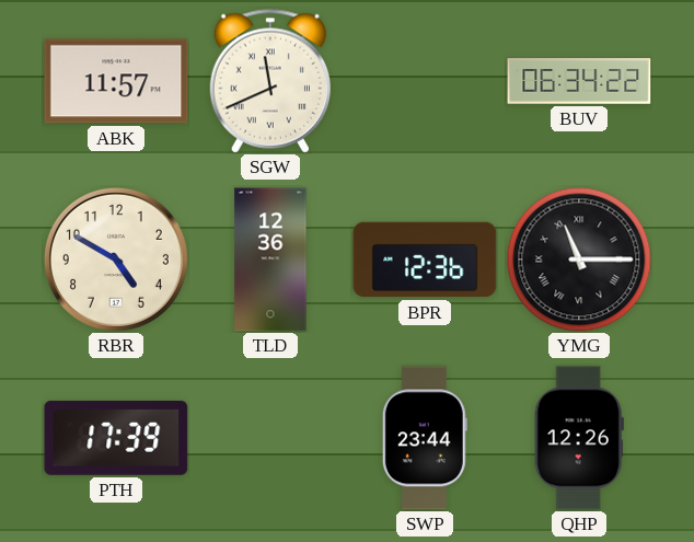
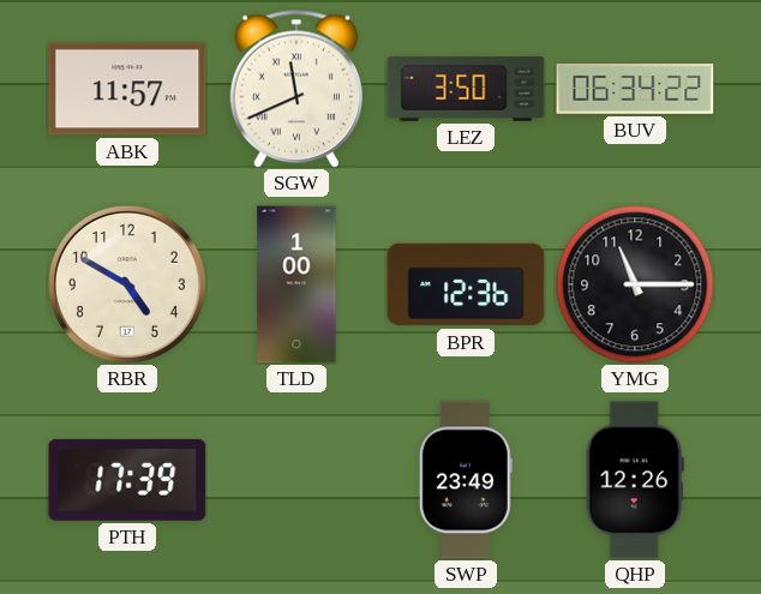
LEZ: none -> 3:50 (466, 90)
TLD: 12:36 -> 1:00 (296, 284)
YMG numerals: Roman -> Arabic (635, 284)
SWP: 23:44 -> 23:49 (466, 480)
